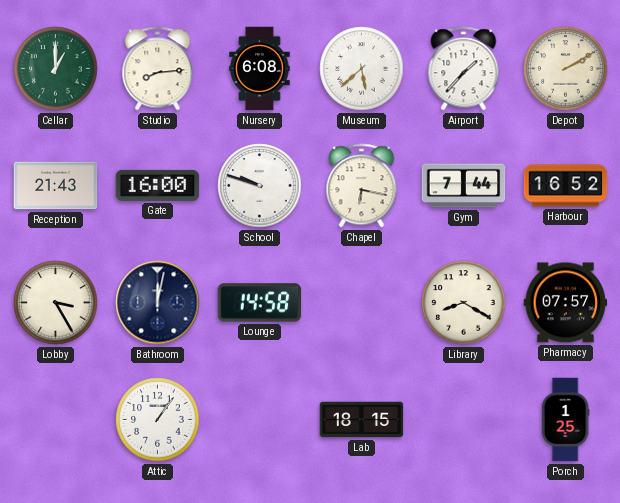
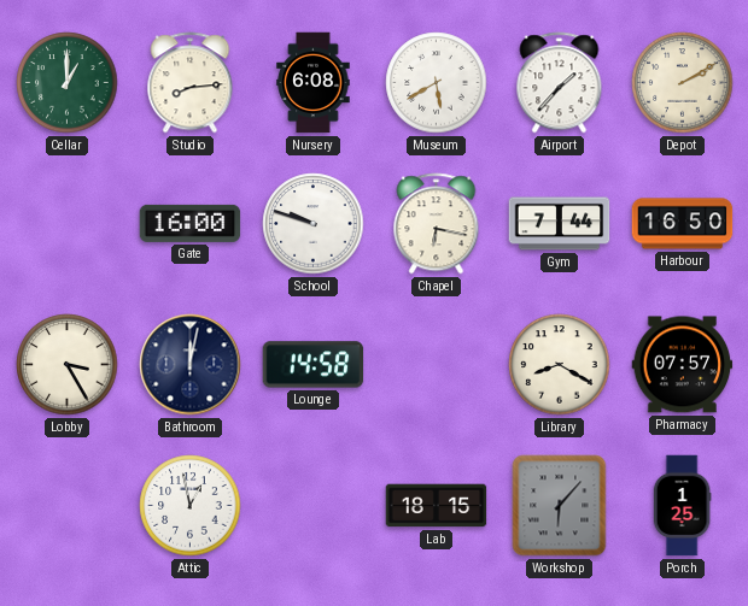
Museum: 5:38 -> 5:40 (437, 83)
Reception: 21:43 -> none (56, 186)
Harbour: 16:52 -> 16:50 (683, 224)
Attic: 1:06 -> 12:58 (191, 506)
Workshop: none -> 6:07 (560, 506)
